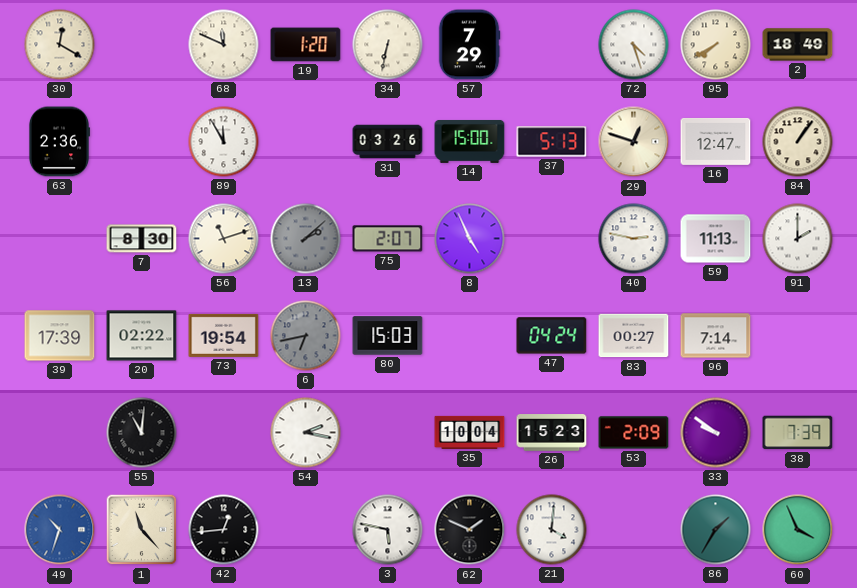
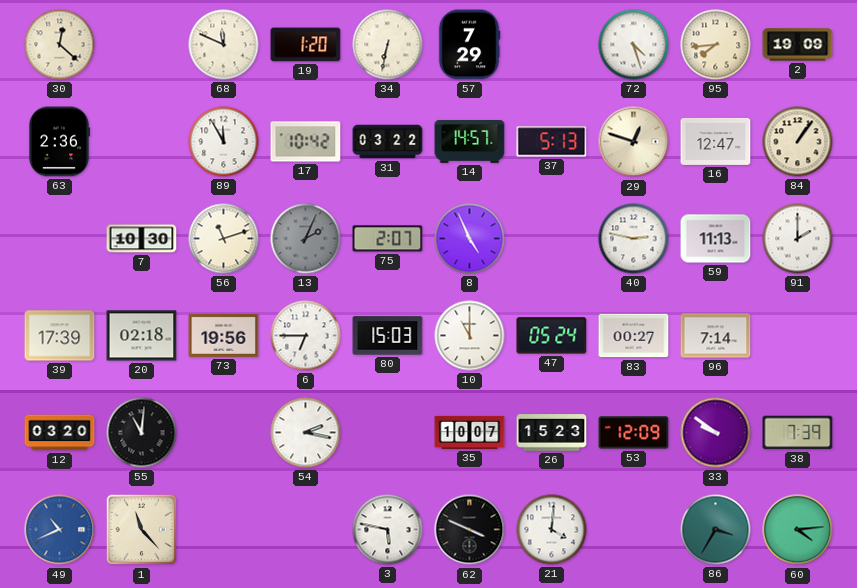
30: 12:20 -> 12:22 (60, 45)
95: 7:40 -> 7:44 (716, 45)
2: 18:49 -> 19:09 (798, 45)
17: none -> 10:42 (306, 142)
31: 03:26 -> 03:22 (388, 142)
14: 15:00 -> 14:57 (470, 141)
7: 8:30 -> 10:30 (142, 239)
13: 2:08 -> 2:04 (306, 239)
20: 02:22 -> 02:18 (142, 336)
73: 19:54 -> 19:56 (224, 335)
6: 6:43 -> 6:45 (306, 336)
6 dial: grey -> white (306, 336)
10: none -> 11:00 (470, 336)
47: 04:24 -> 05:24 (552, 336)
12: none -> 03:20 (60, 433)
35: 10:04 -> 10:07 (470, 432)
53: 2:09 -> 12:09 (634, 433)
49: 10:33 -> 10:41 (60, 530)
42: 12:44 -> none (224, 530)
62: 1:49 -> 3:49 (470, 530)
86: 1:35 -> 3:35 (716, 530)
60: 3:56 -> 4:14 (798, 530)
